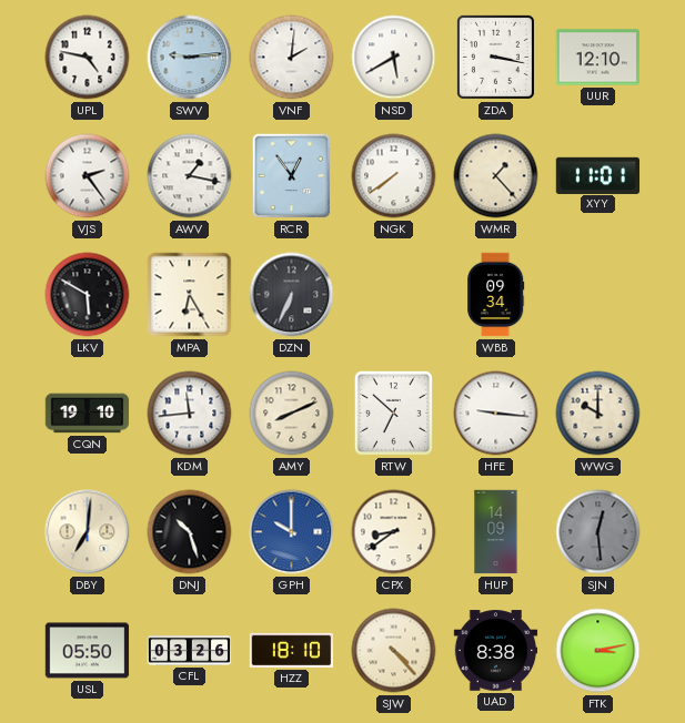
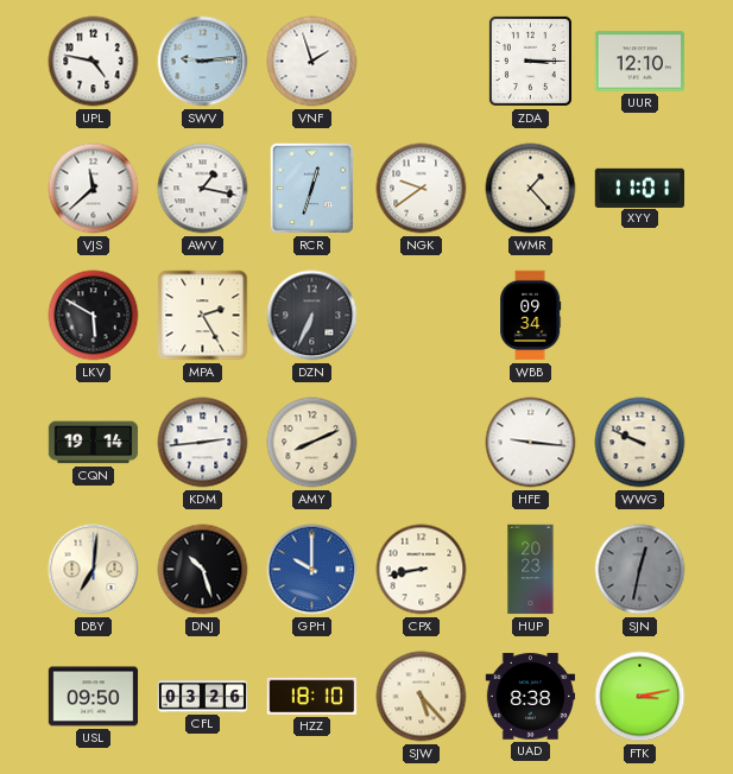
VNF: 2:01 -> 1:57 (312, 62)
NSD: 5:40 -> none (394, 58)
ZDA: 3:17 -> 3:15 (530, 61)
VJS: 2:24 -> 11:38 (94, 189)
RCR: 12:54 -> 12:33 (312, 189)
NGK: 7:39 -> 9:39 (422, 189)
MPA: 6:25 -> 2:25 (203, 316)
CQN: 19:10 -> 19:14 (94, 443)
KDM: 11:44 -> 2:44 (203, 443)
RTW: 6:52 -> none (393, 413)
WWG: 10:00 -> 9:49 (640, 443)
CPX: 8:39 -> 8:43 (422, 570)
HUP: 14:09 -> 20:23 (531, 570)
SJN: 12:29 -> 12:32 (640, 570)
USL: 05:50 -> 09:50 (94, 697)
SJW: 4:23 -> 5:23 (422, 697)
